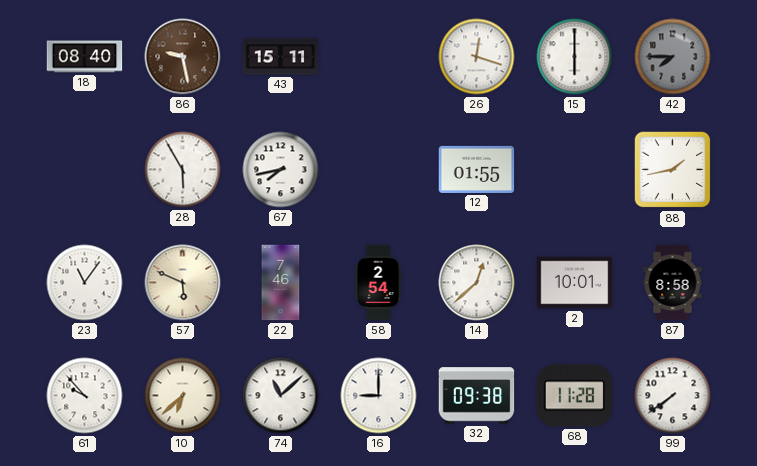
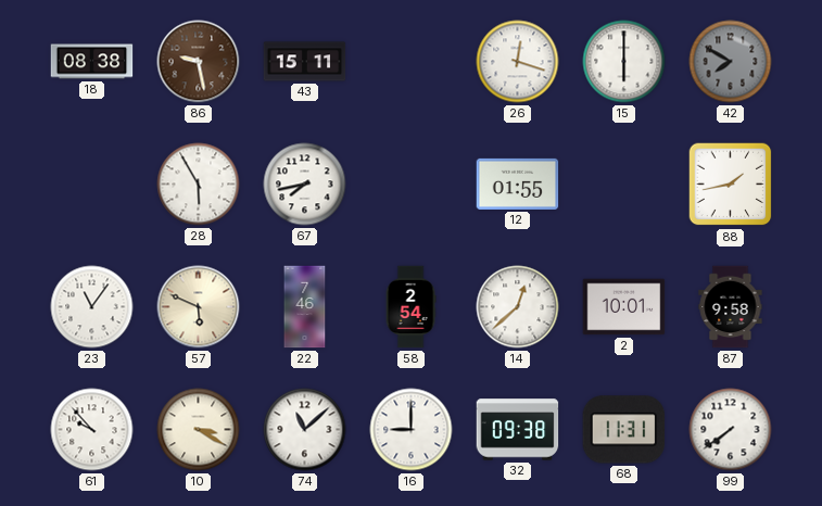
18: 08:40 -> 08:38 (92, 62)
42: 7:45 -> 7:50 (731, 62)
87: 8:58 -> 9:58 (731, 307)
10: 6:38 -> 3:20 (199, 430)
68: 11:28 -> 11:31 (624, 430)
